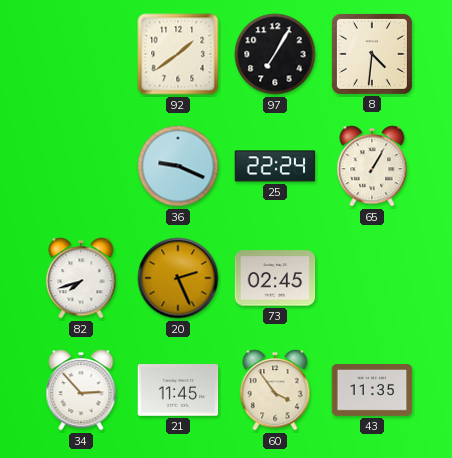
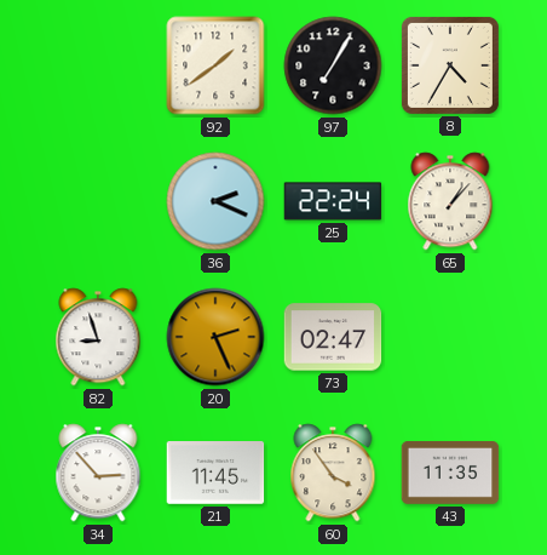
8: 4:31 -> 4:35 (450, 65)
36: 9:19 -> 2:19 (215, 201)
65: 1:05 -> 1:07 (450, 201)
82: 7:42 -> 8:57 (98, 337)
73: 02:45 -> 02:47 (333, 337)
